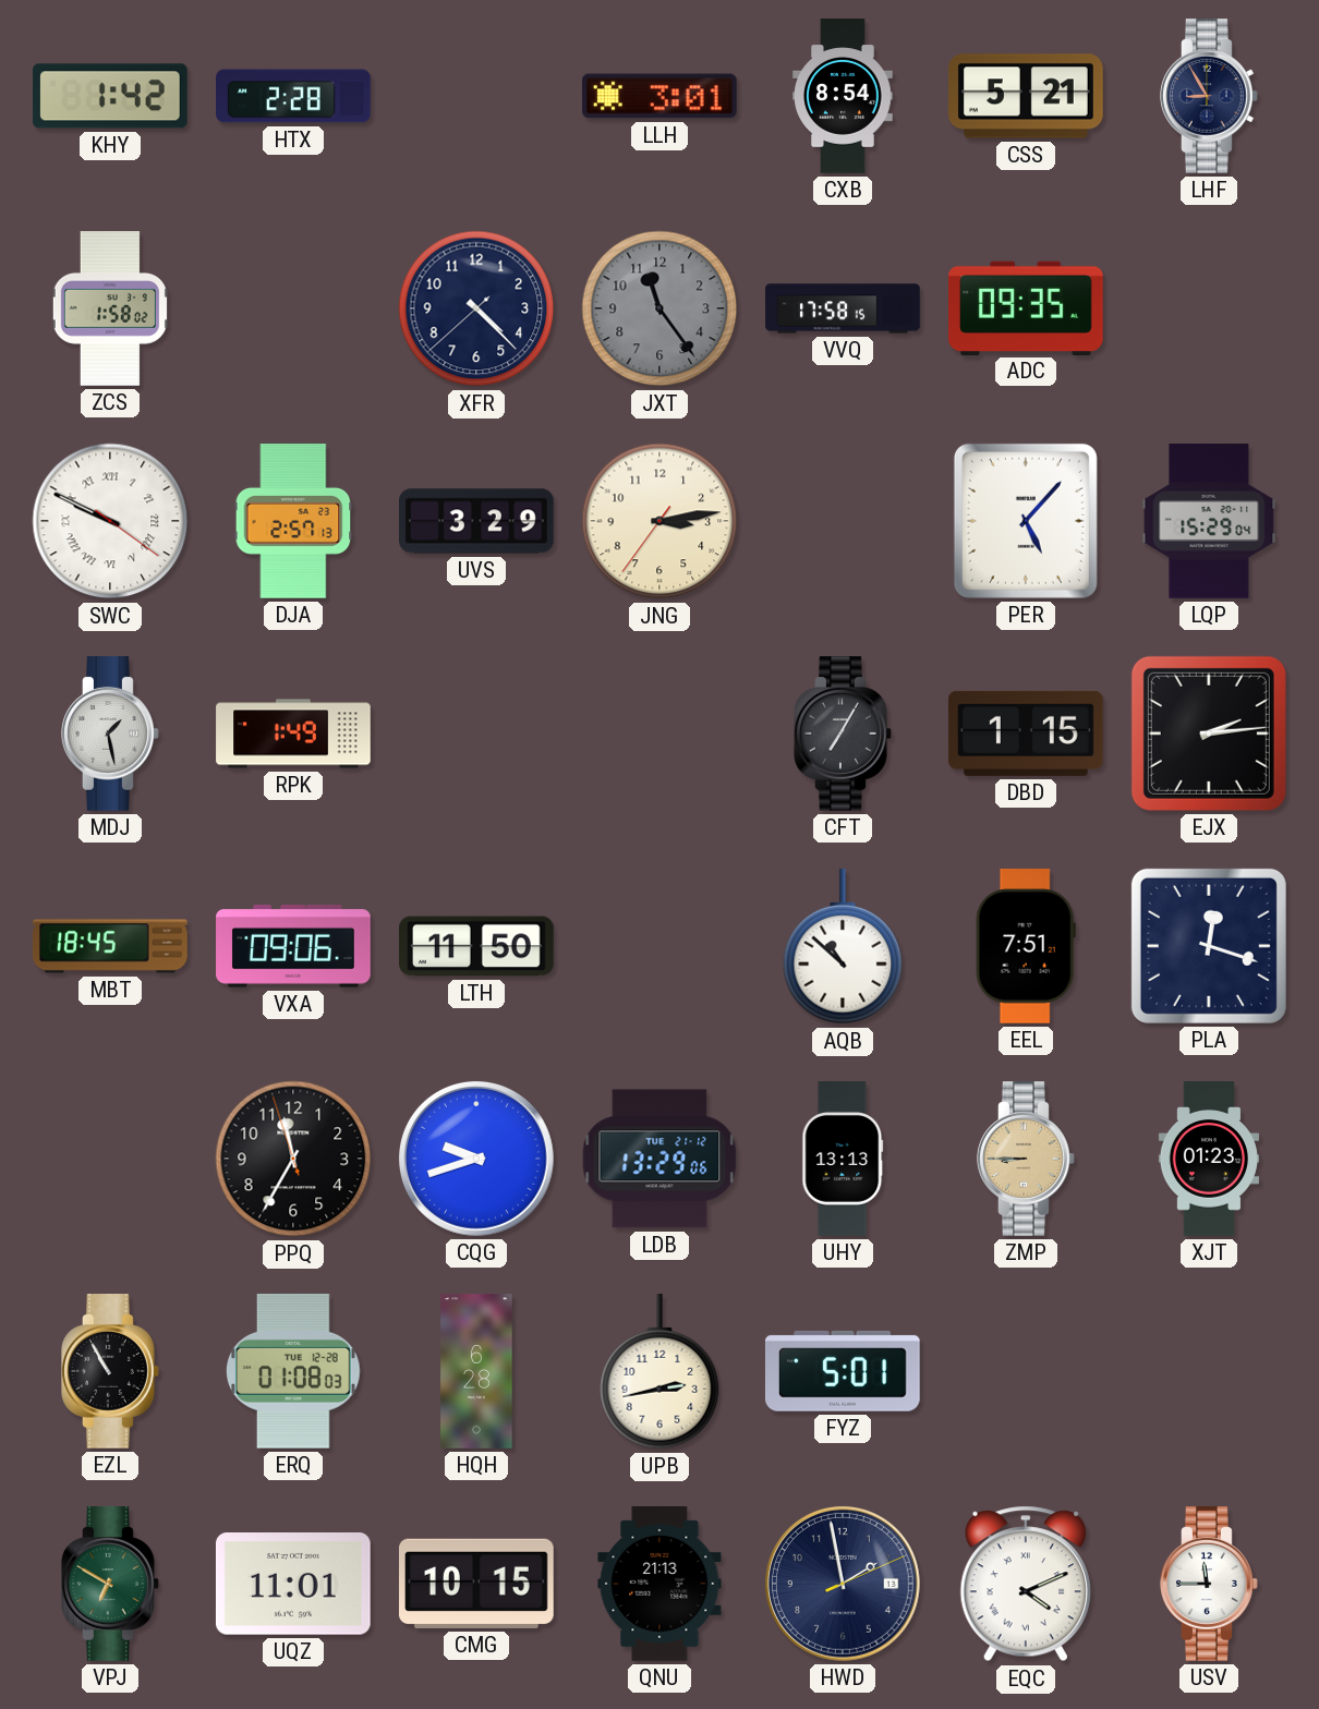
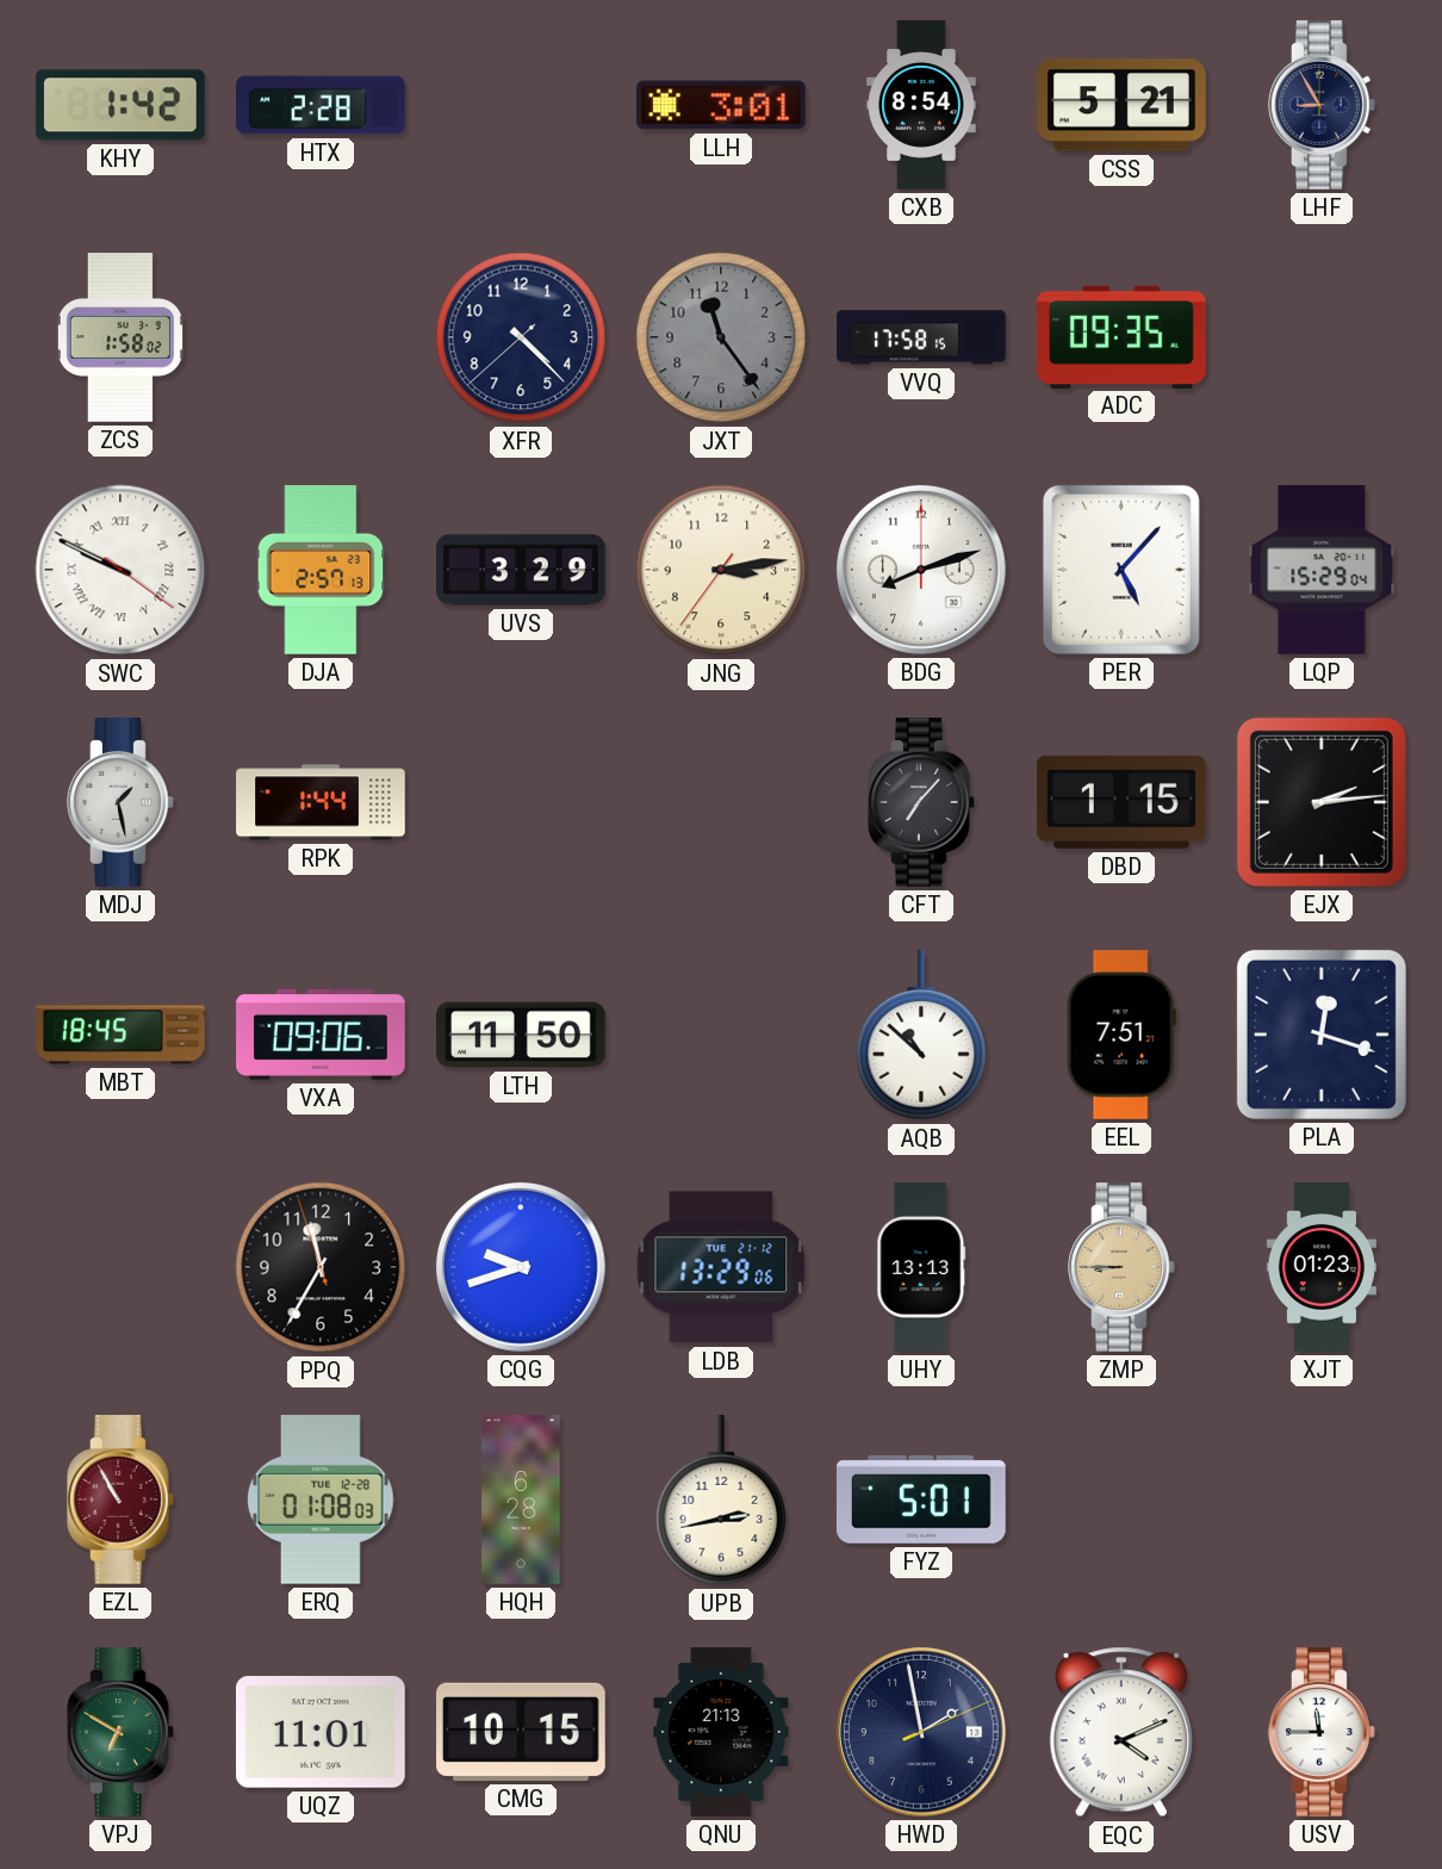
BDG: none -> 8:12 (921, 570)
RPK: 1:49 -> 1:44 (321, 802)
CFT: 7:05 -> 7:07 (922, 803)
EZL dial: black -> burgundy (122, 1501)
